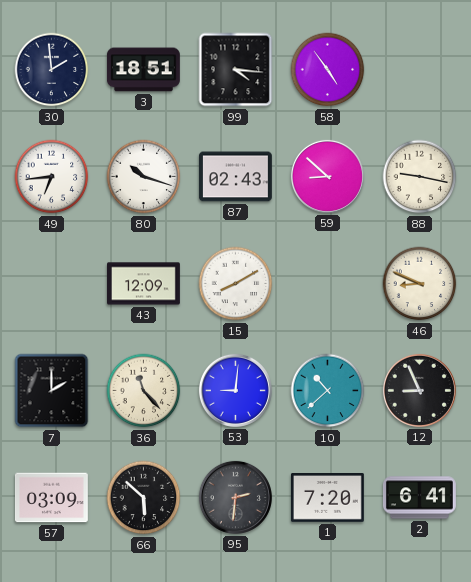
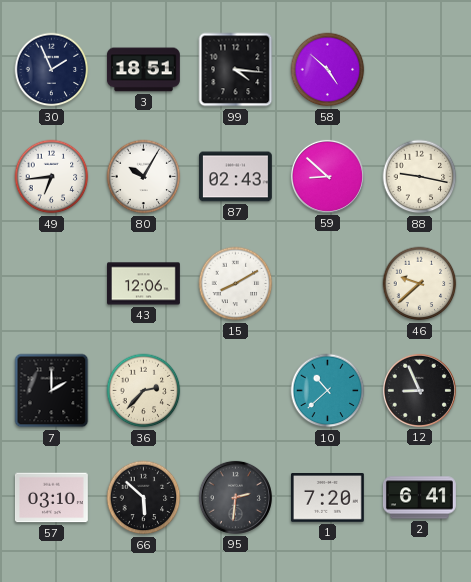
30: 1:59 -> 1:56 (52, 70)
58: 4:54 -> 4:52 (328, 70)
80: 10:18 -> 10:05 (144, 177)
43: 12:09 -> 12:06 (144, 284)
46: 8:49 -> 9:38 (420, 284)
36: 11:23 -> 2:37 (144, 391)
53: 9:01 -> none (235, 390)
57: 03:09 -> 03:10 (51, 498)
